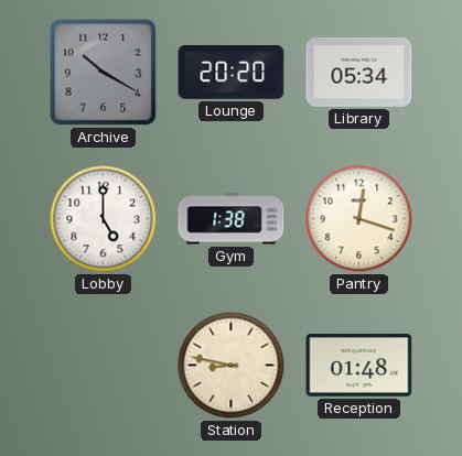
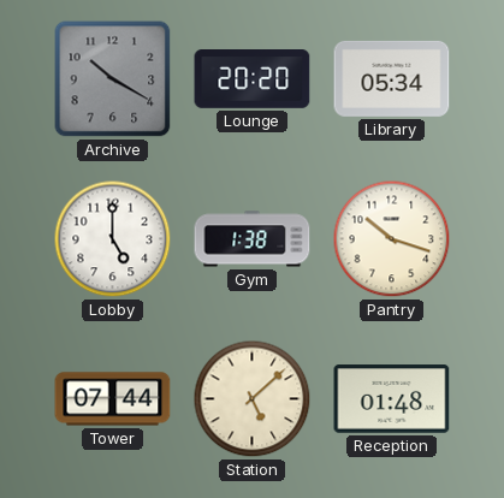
Pantry: 12:18 -> 10:18 (392, 239)
Tower: none -> 07:44 (113, 399)
Station: 8:47 -> 5:08 (253, 399)
